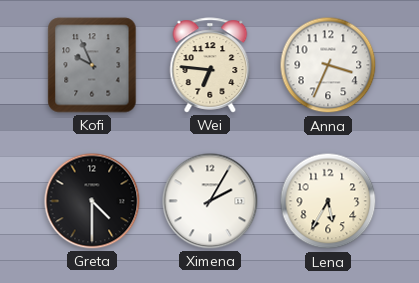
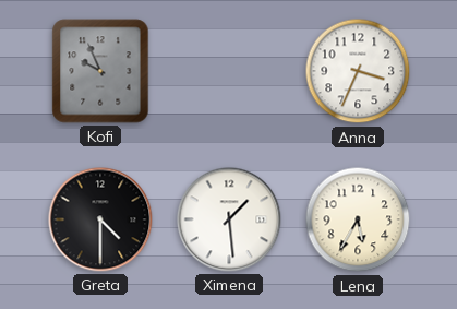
Wei: 6:46 -> none (210, 65)
Ximena: 2:05 -> 1:29 (229, 219)
